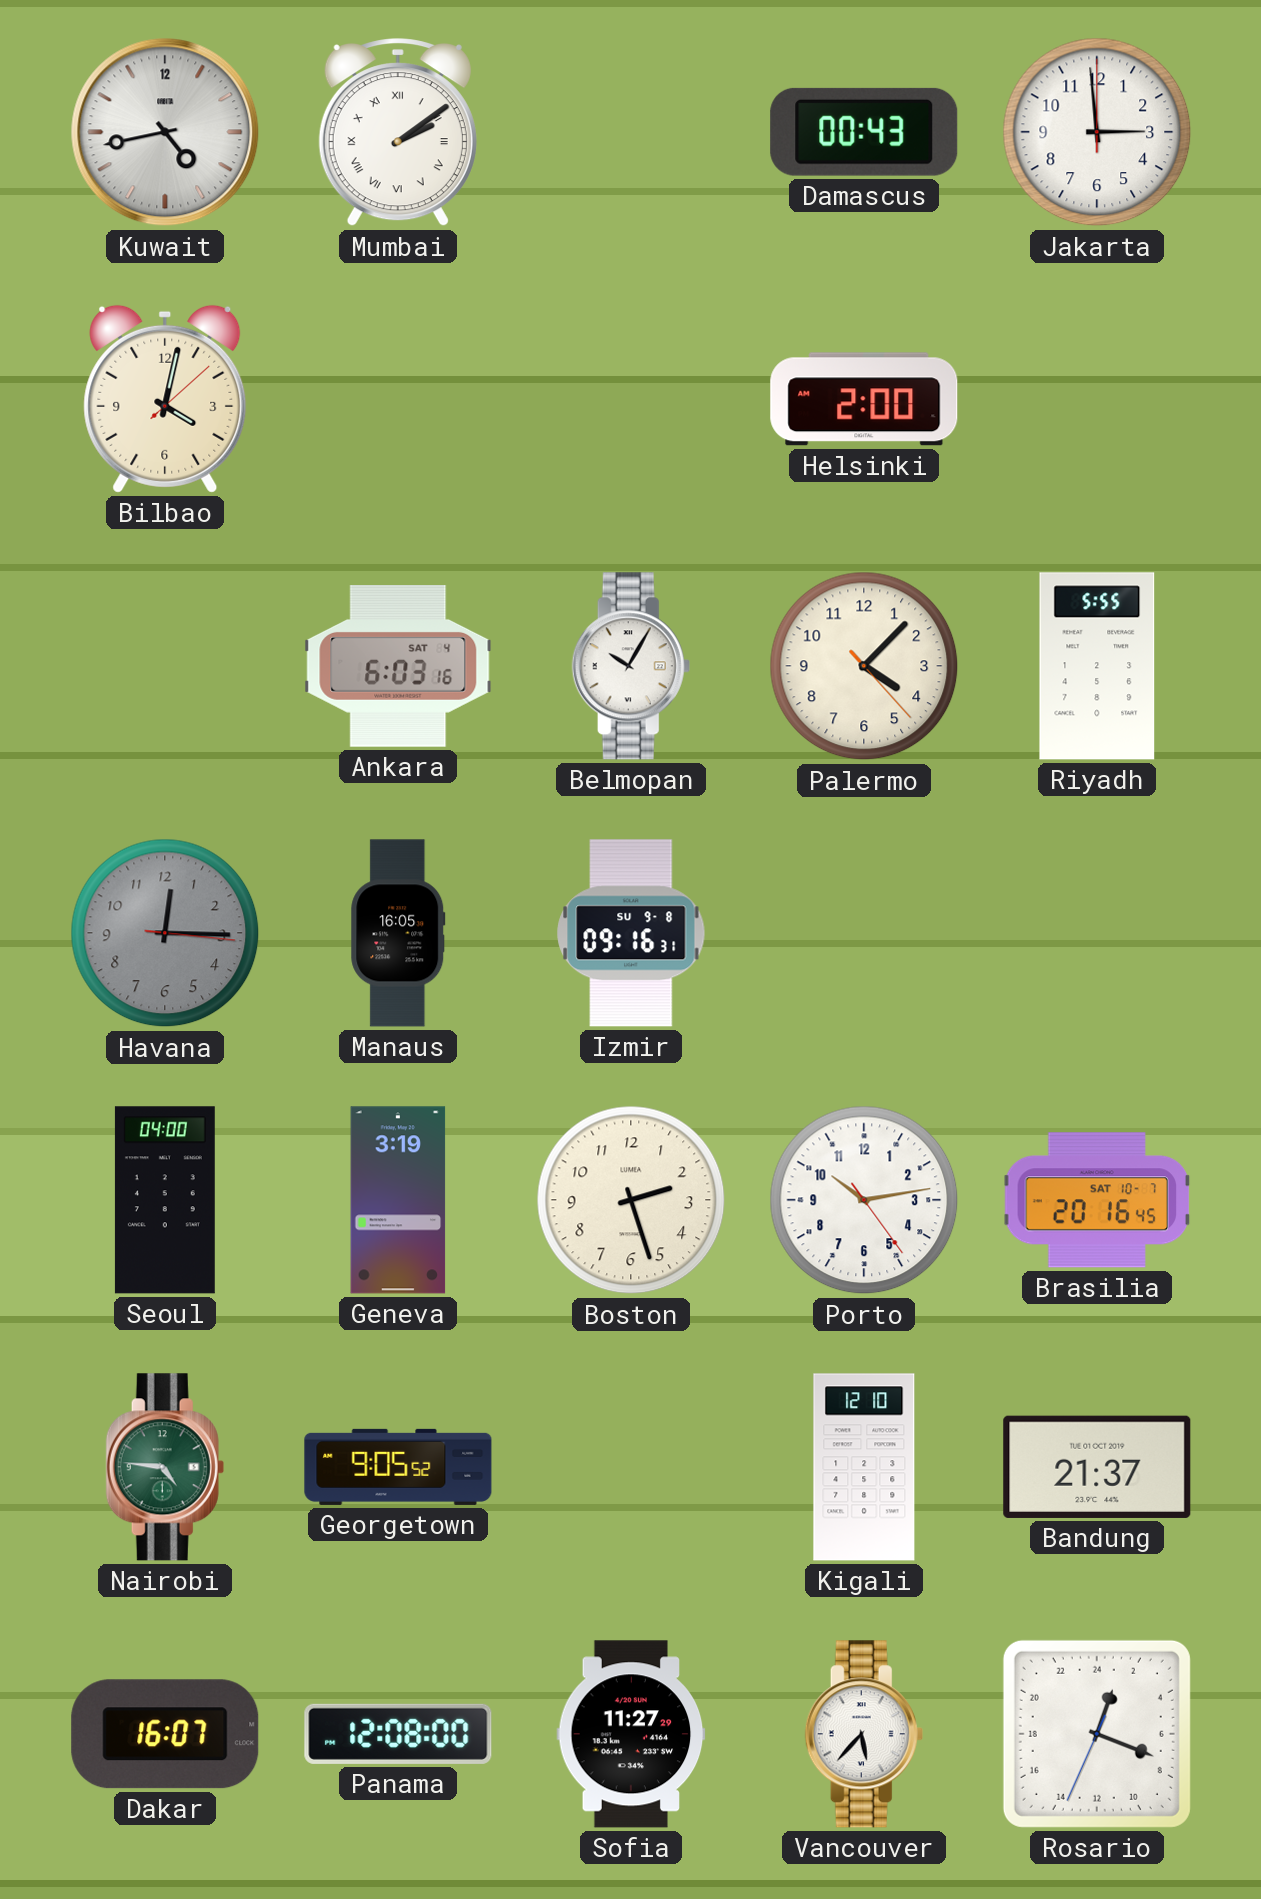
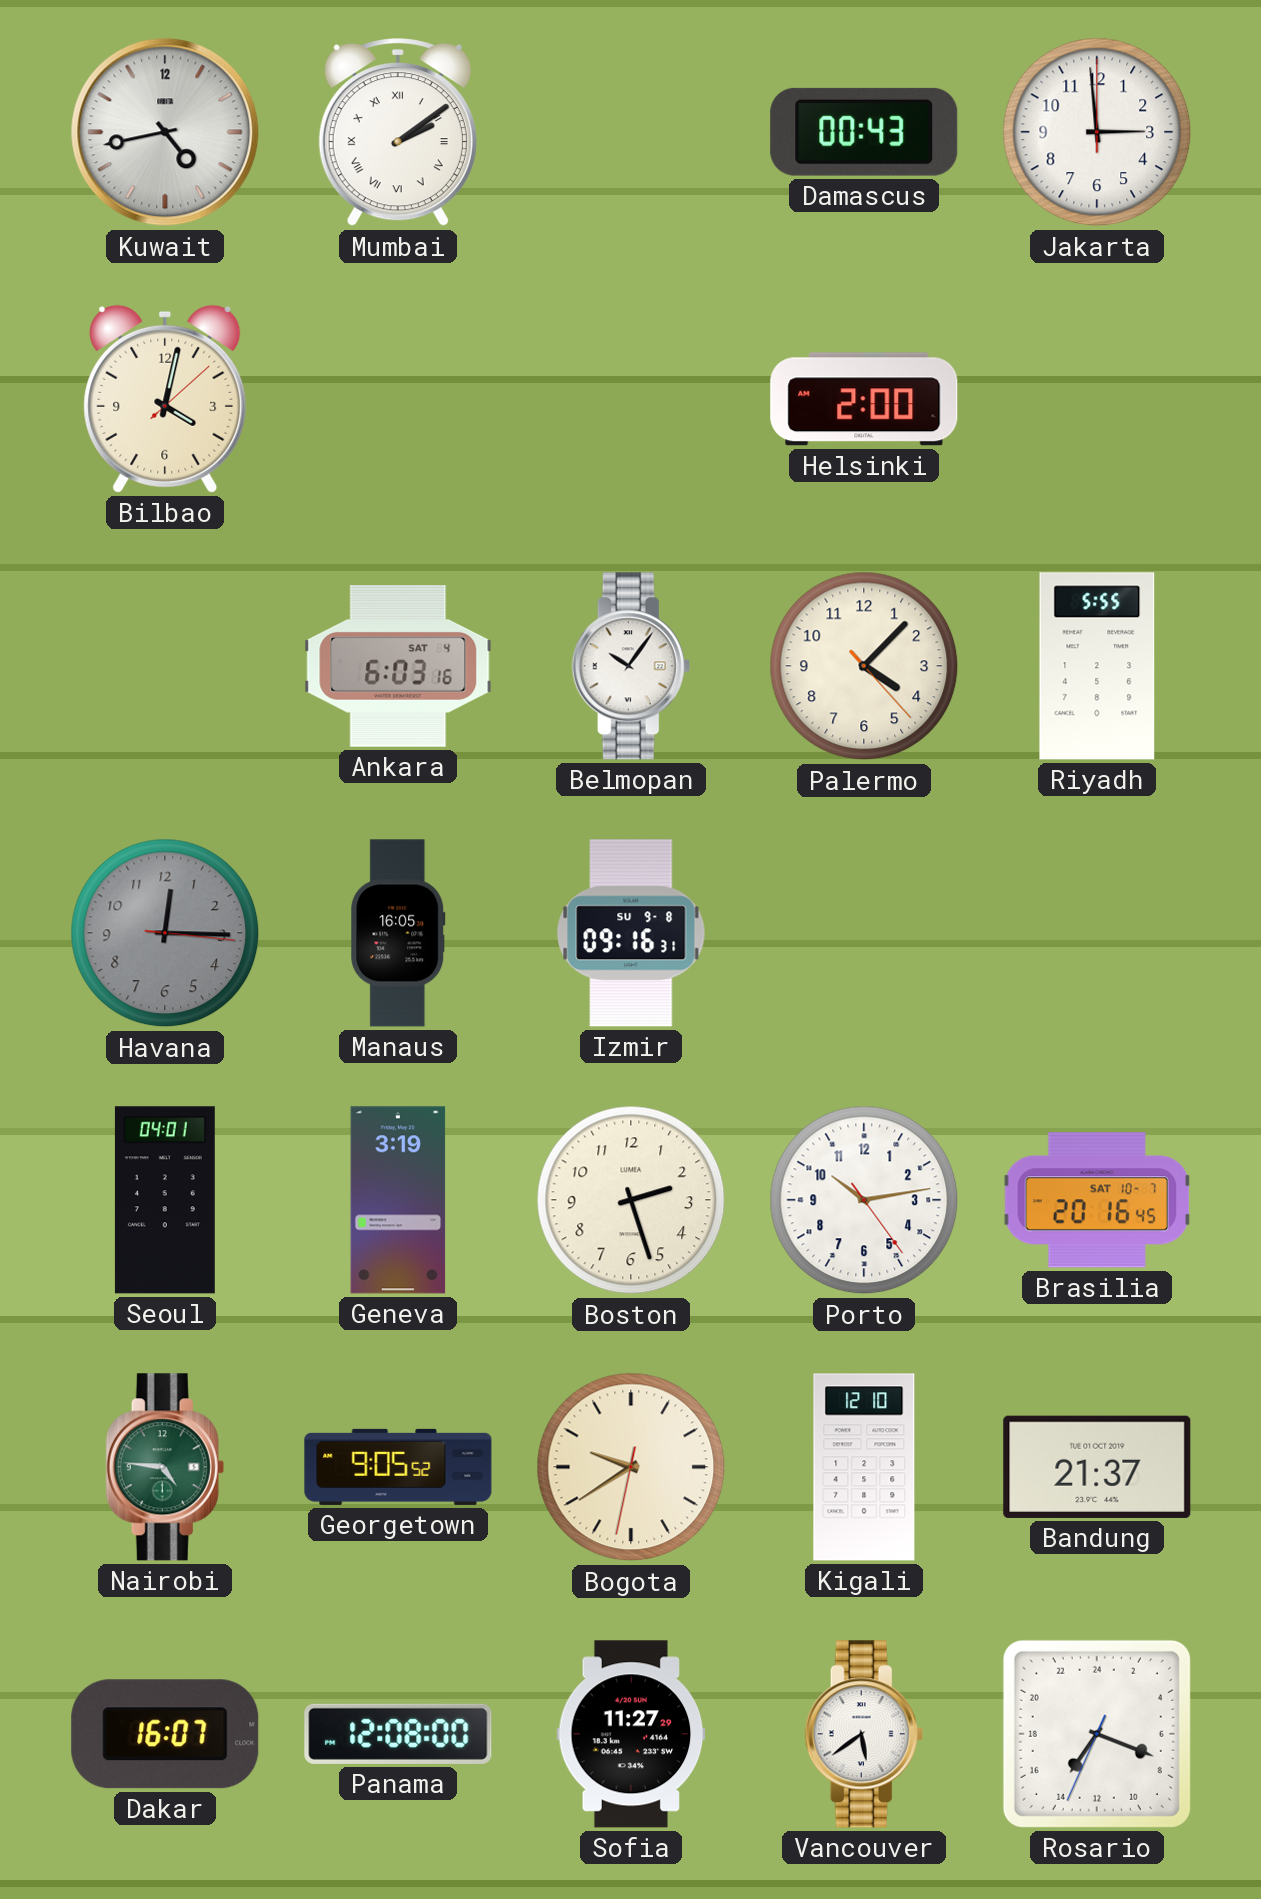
Belmopan: 10:05 -> 10:06 (631, 666)
Seoul: 04:00 -> 04:01 (165, 1200)
Bogota: none -> 9:39 (631, 1467)
Vancouver: 5:37 -> 5:39 (864, 1734)
Rosario: 1:18 -> 14:18 (1097, 1734)
